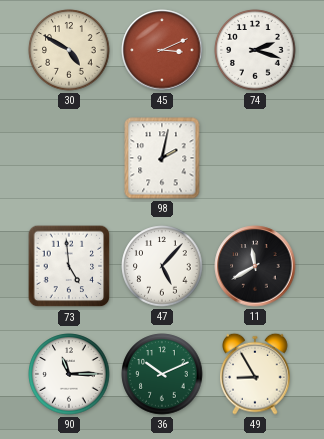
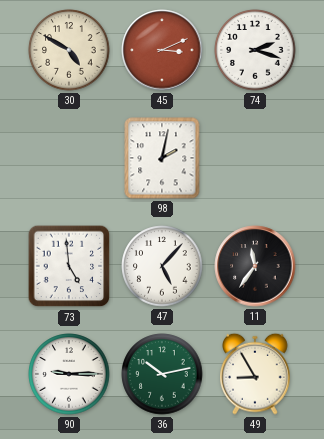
11: 11:40 -> 11:36 (255, 266)
90: 11:15 -> 9:15 (69, 374)
36: 10:11 -> 10:13 (162, 374)
